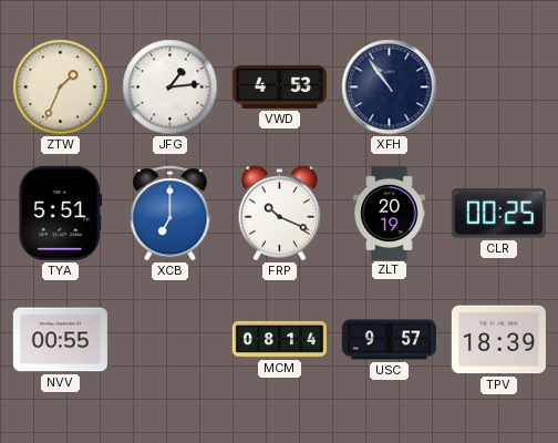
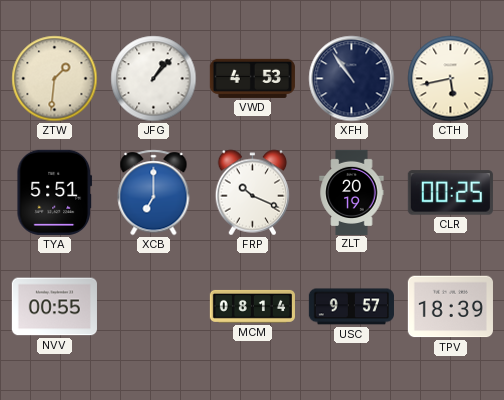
ZTW: 1:34 -> 1:31 (55, 79)
JFG: 1:14 -> 1:07 (154, 79)
CTH: none -> 5:43 (451, 79)
